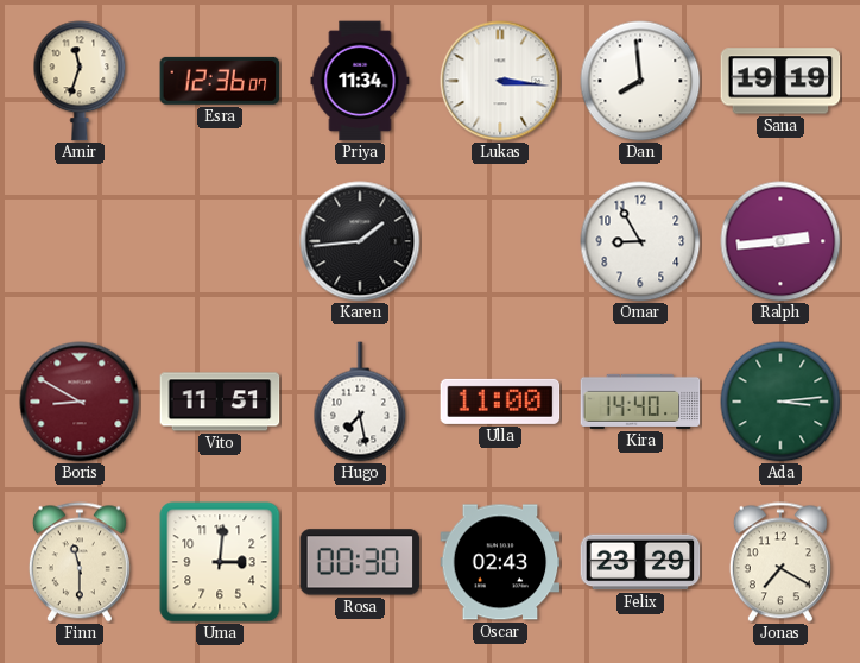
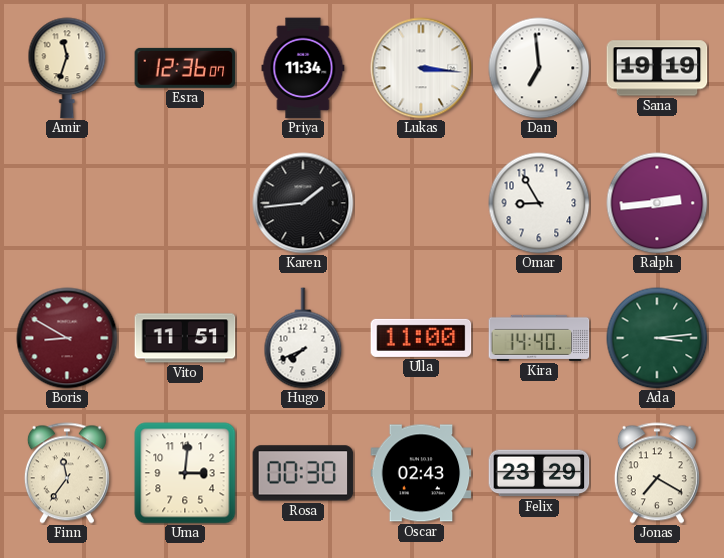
Dan: 7:59 -> 6:59 (539, 68)
Hugo: 7:28 -> 7:41 (303, 338)
Finn: 11:30 -> 11:36 (67, 473)
